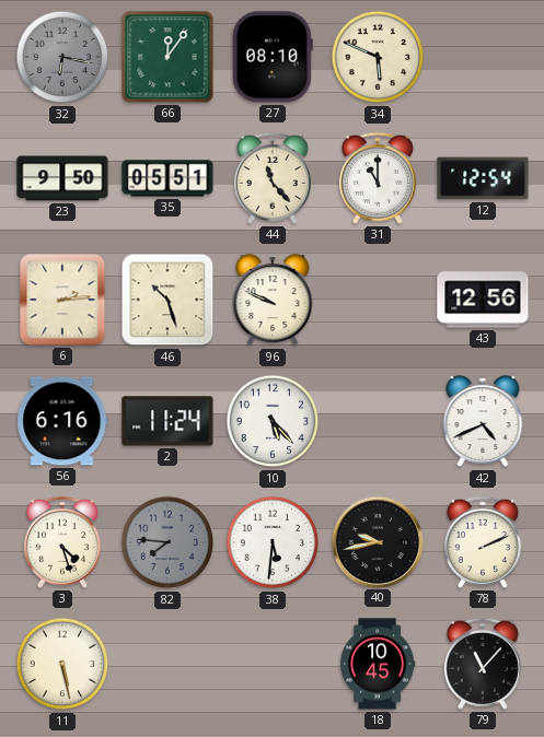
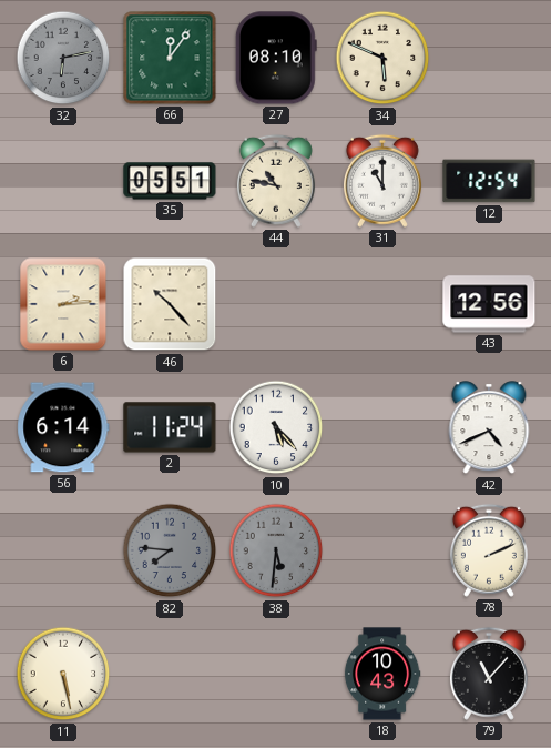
32: 6:17 -> 6:13 (63, 58)
23: 9:50 -> none (62, 178)
44: 11:23 -> 10:47 (276, 181)
46: 10:27 -> 10:23 (170, 304)
96: 9:49 -> none (273, 301)
56: 6:16 -> 6:14 (63, 427)
3: 4:27 -> none (62, 542)
38 dial: white -> grey (276, 550)
40: 9:43 -> none (377, 541)
18: 10:45 -> 10:43 (382, 674)
